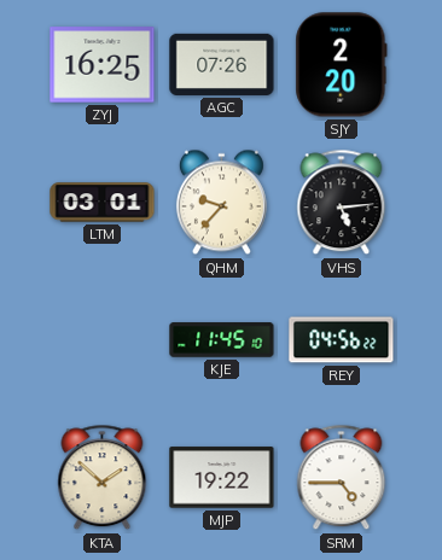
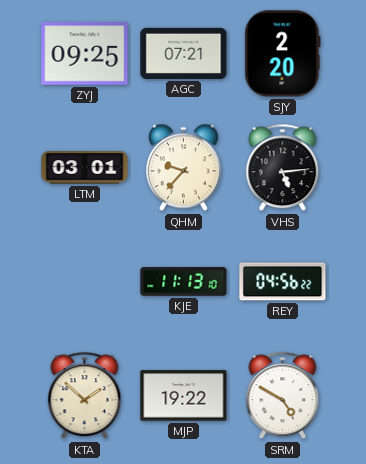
ZYJ: 16:25 -> 09:25 (85, 54)
AGC: 07:26 -> 07:21 (184, 53)
KJE: 11:45 -> 11:13 (184, 282)
SRM: 4:45 -> 4:50 (283, 396)
